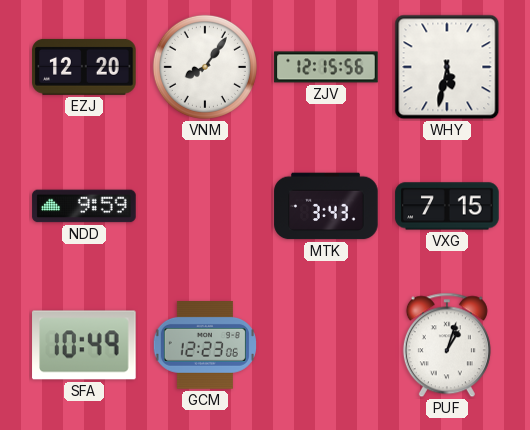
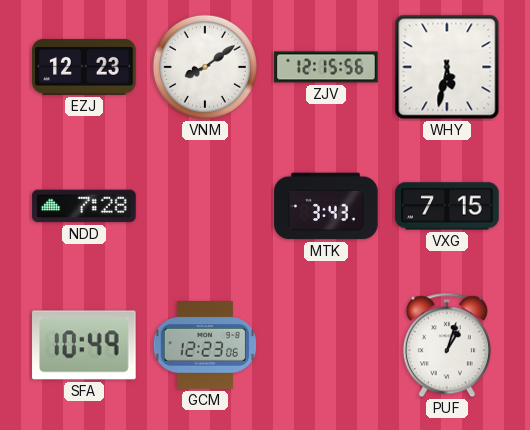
EZJ: 12:20 -> 12:23 (84, 67)
VNM: 8:06 -> 8:09 (205, 67)
NDD: 9:59 -> 7:28 (84, 206)
